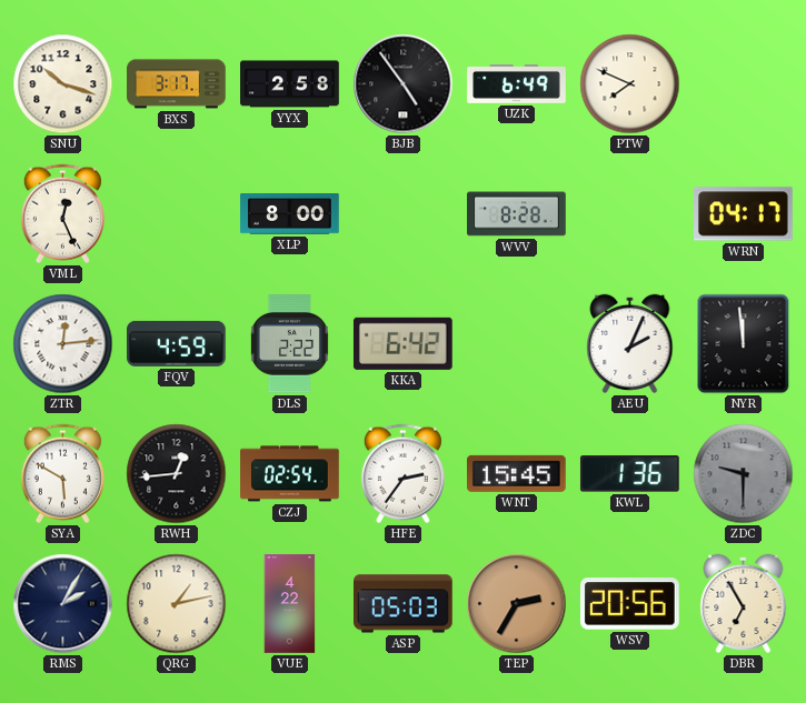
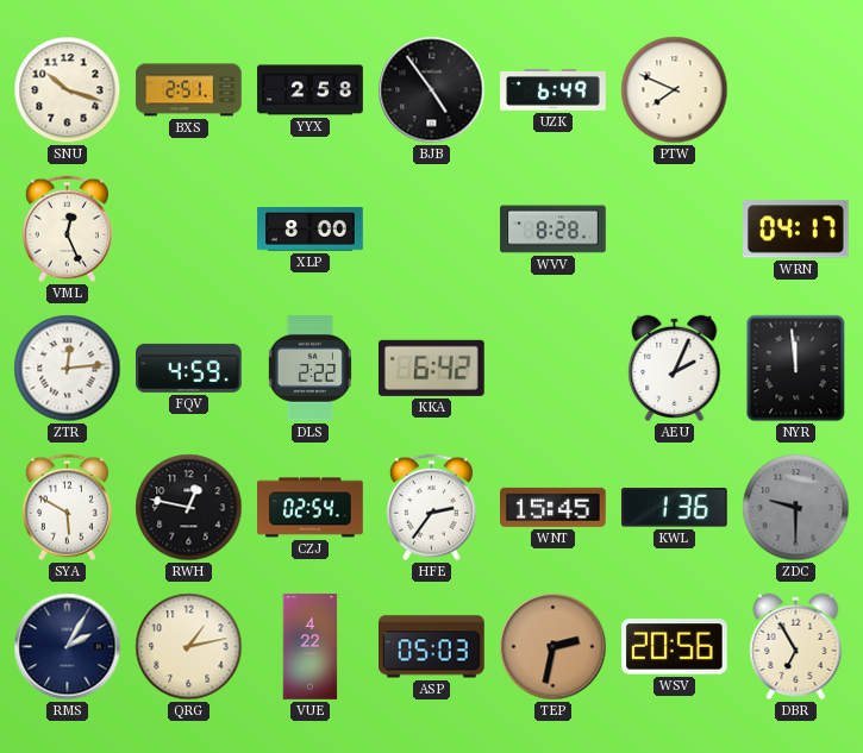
BXS: 3:17 -> 2:51 (189, 90)
RWH: 12:44 -> 12:47 (189, 508)
TEP: 2:35 -> 2:32 (554, 647)
